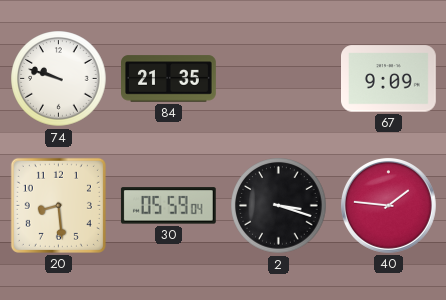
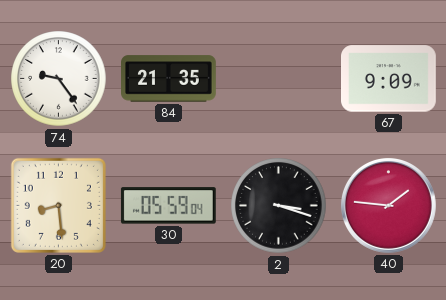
74: 9:48 -> 9:24 (59, 79)
